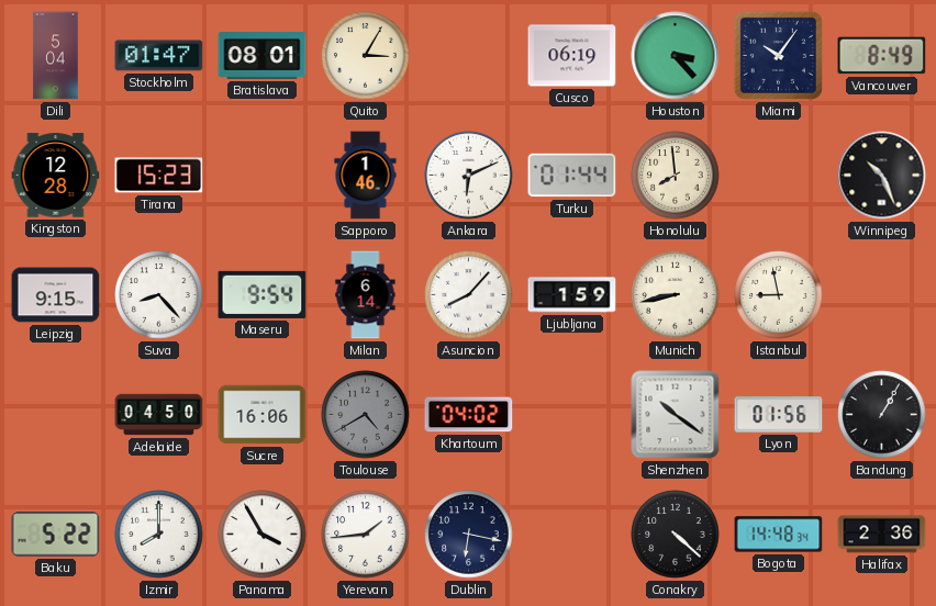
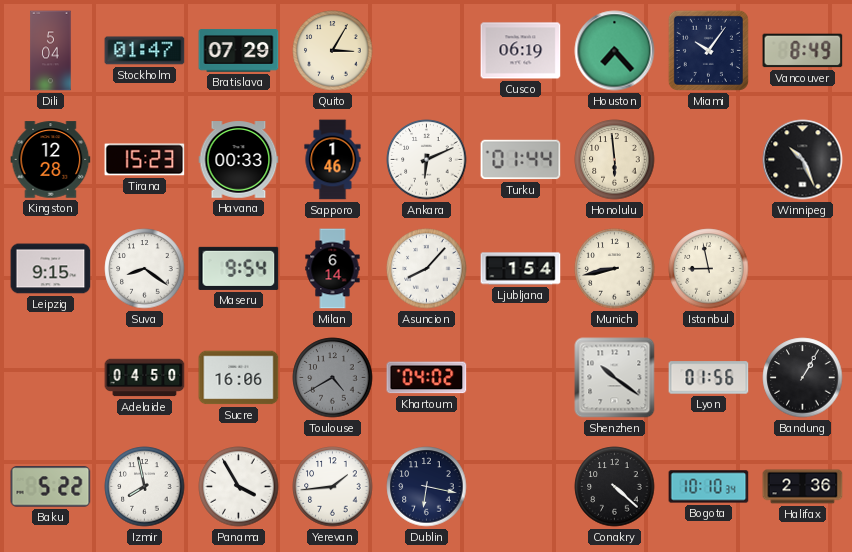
Bratislava: 08:01 -> 07:29 (239, 51)
Houston: 3:23 -> 7:23 (615, 51)
Havana: none -> 00:33 (239, 160)
Honolulu: 7:59 -> 5:59 (615, 160)
Suva: 8:23 -> 8:21 (145, 269)
Ljubljana: 1:59 -> 1:54 (521, 269)
Izmir: 8:00 -> 7:58 (145, 487)
Bogota: 14:48 -> 10:10 (709, 487)
